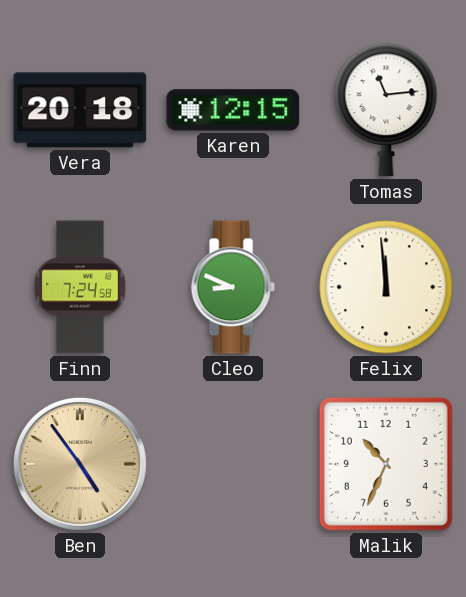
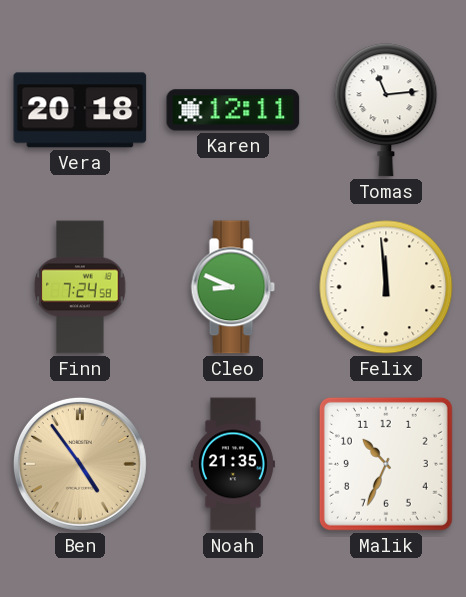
Karen: 12:15 -> 12:11 (233, 110)
Noah: none -> 21:35 (233, 464)
